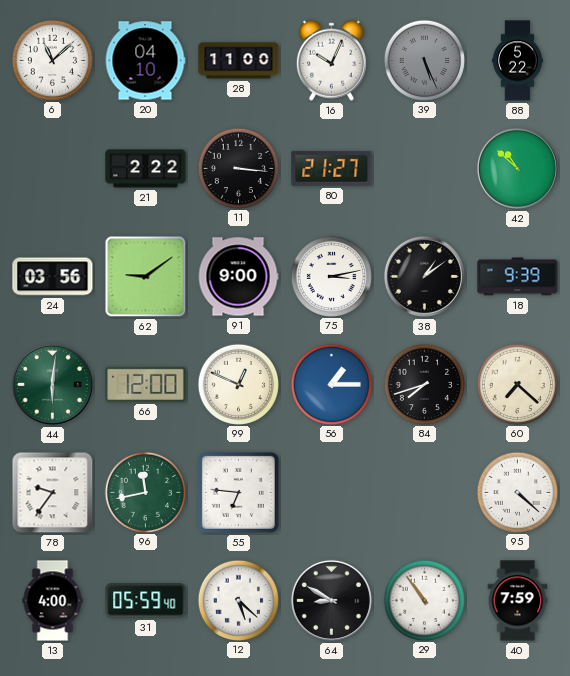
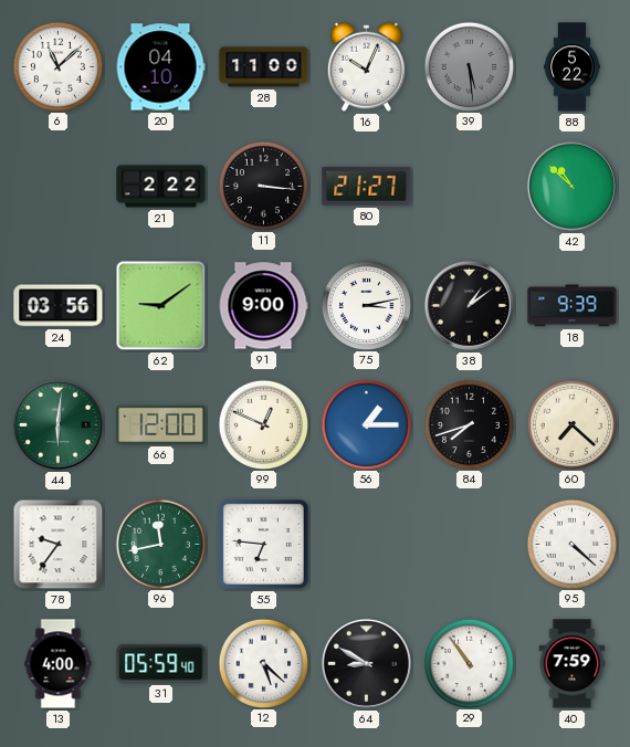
39: 5:26 -> 5:29 (469, 66)
